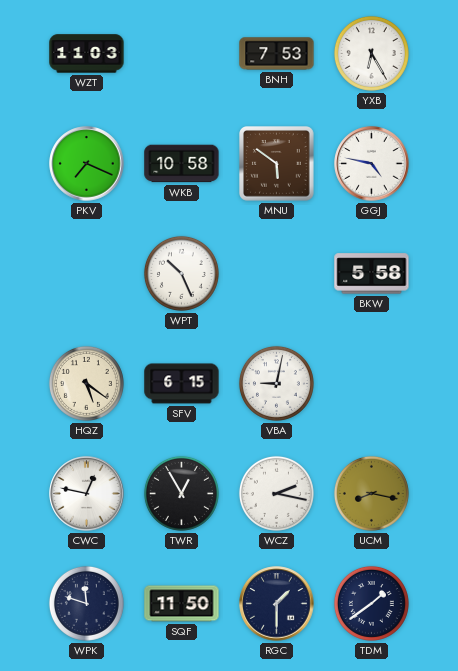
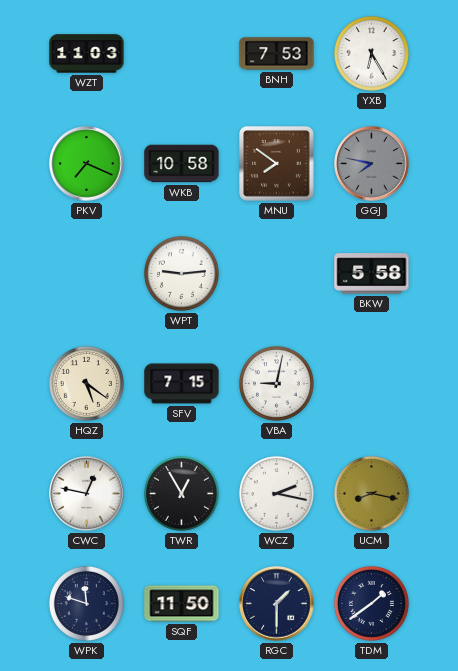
MNU: 5:51 -> 7:51 (277, 164)
GGJ: 4:47 -> 7:47 (372, 164)
GGJ dial: white -> grey (372, 164)
WPT: 10:26 -> 9:14 (181, 273)
SFV: 6:15 -> 7:15 (182, 384)
